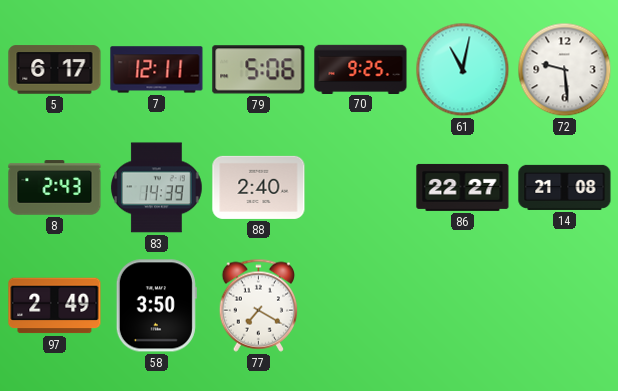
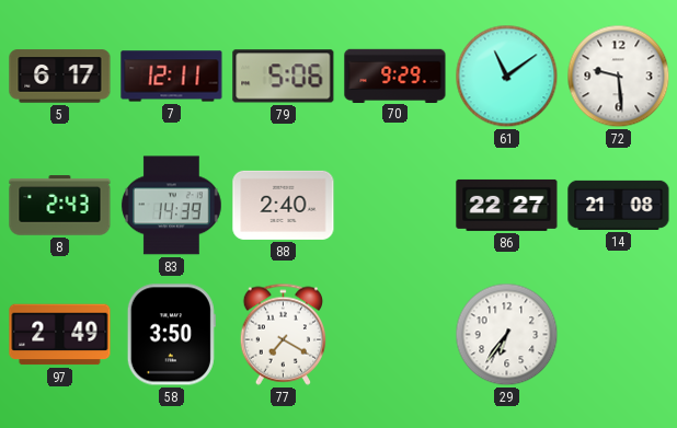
70: 9:25 -> 9:29 (395, 76)
61: 11:02 -> 11:09 (507, 77)
29: none -> 6:36 (507, 335)
